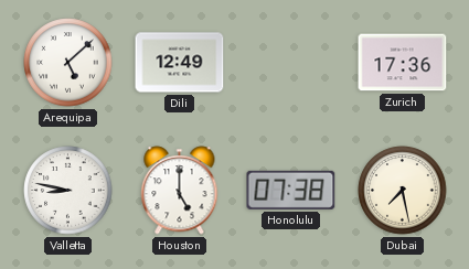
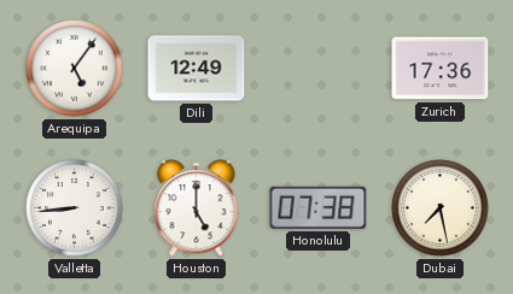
Arequipa: 5:08 -> 5:06 (75, 69)
Valletta: 8:47 -> 8:44 (75, 208)
